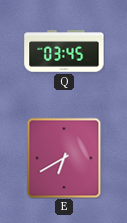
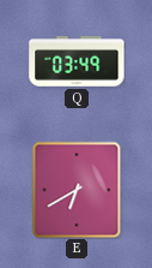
Q: 03:45 -> 03:49 (77, 61)
